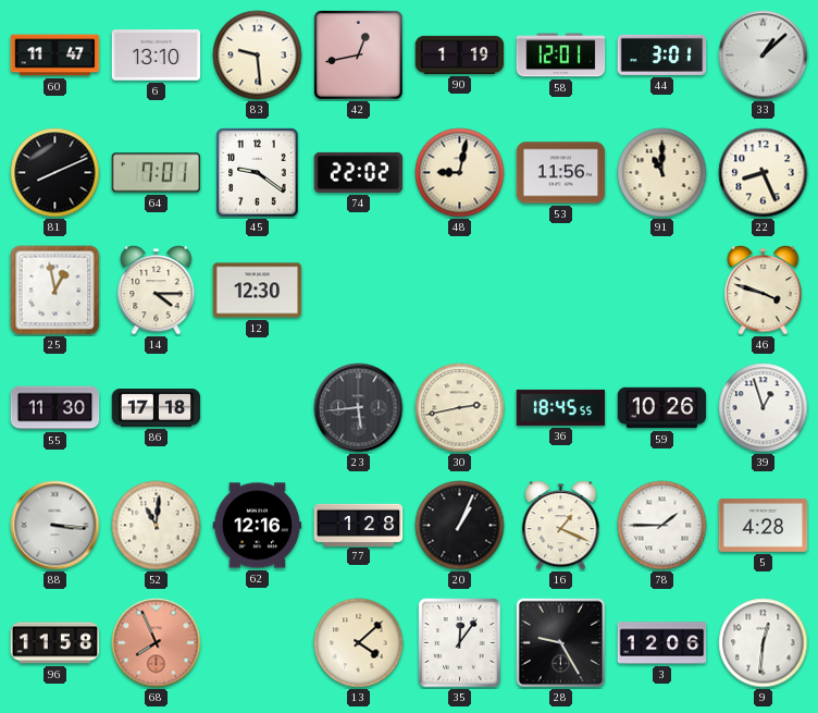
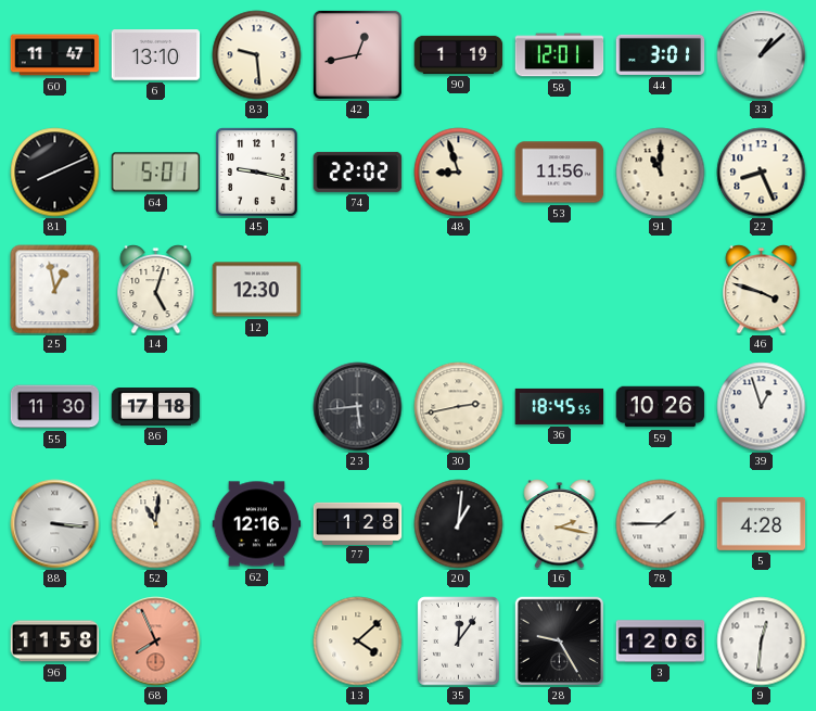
64: 7:01 -> 5:01 (156, 173)
45: 9:21 -> 9:17 (257, 173)
48: 9:02 -> 8:57 (459, 173)
14: 4:15 -> 5:03 (156, 290)
20: 1:04 -> 1:01 (459, 524)
16: 1:19 -> 2:17 (560, 524)
